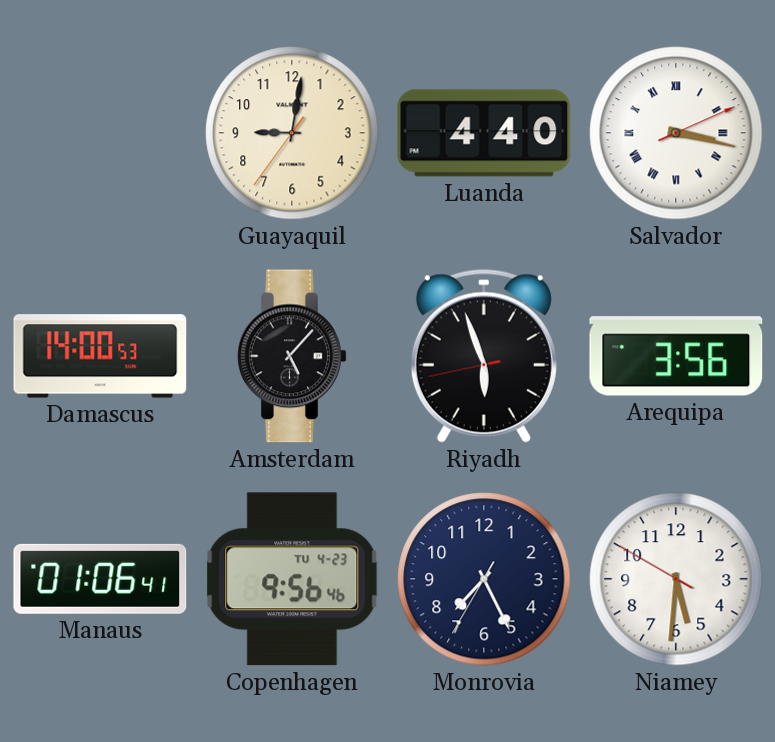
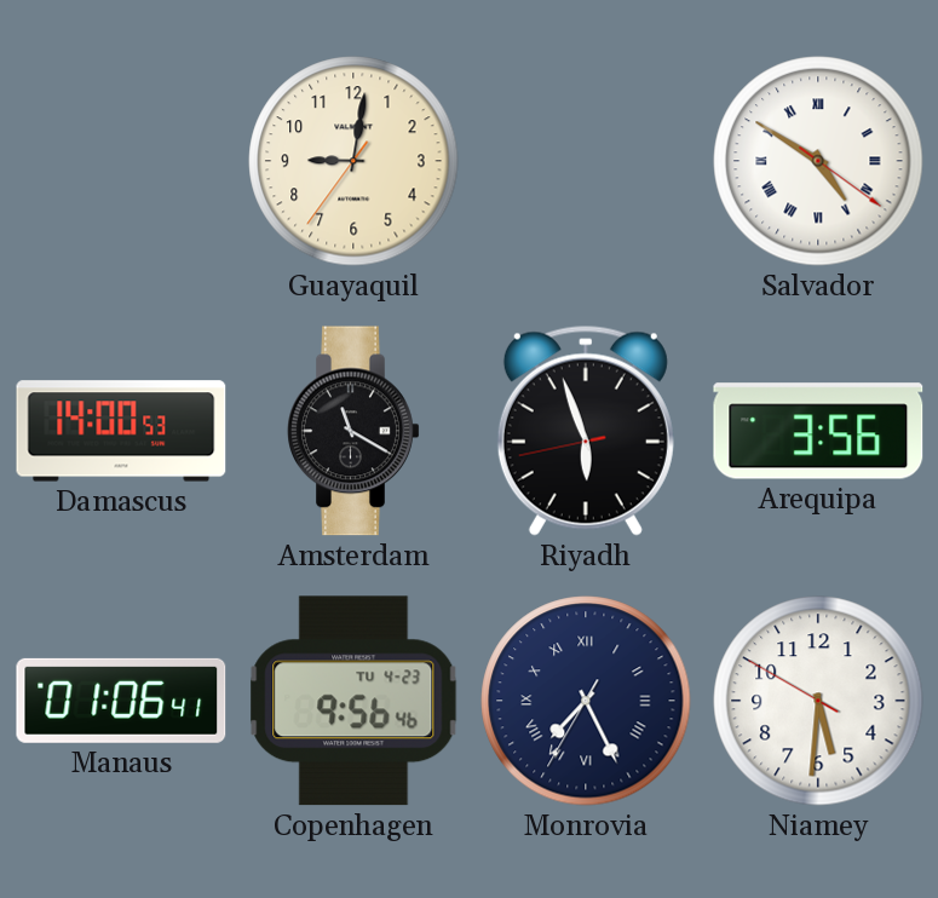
Luanda: 4:40 -> none (484, 133)
Salvador: 3:17 -> 4:50 (818, 161)
Amsterdam: 5:07 -> 11:20 (353, 431)
Monrovia numerals: Arabic -> Roman (586, 701)
